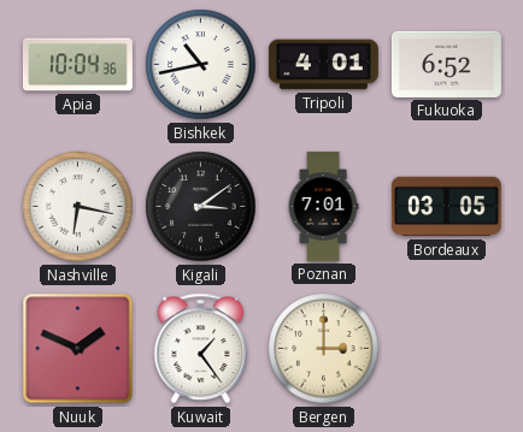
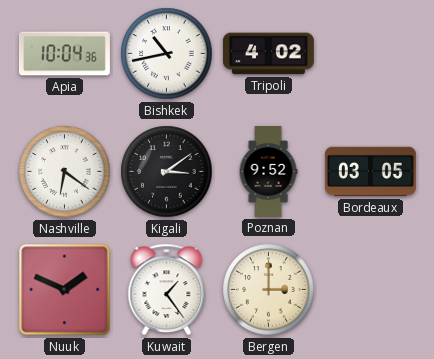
Tripoli: 4:01 -> 4:02 (268, 54)
Fukuoka: 6:52 -> none (446, 64)
Nashville: 6:17 -> 6:21 (65, 172)
Poznan: 7:01 -> 9:52 (268, 171)
